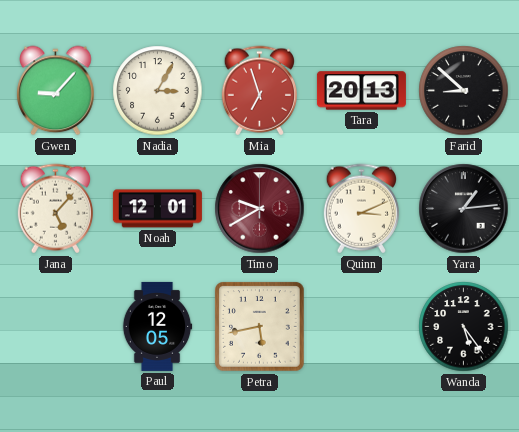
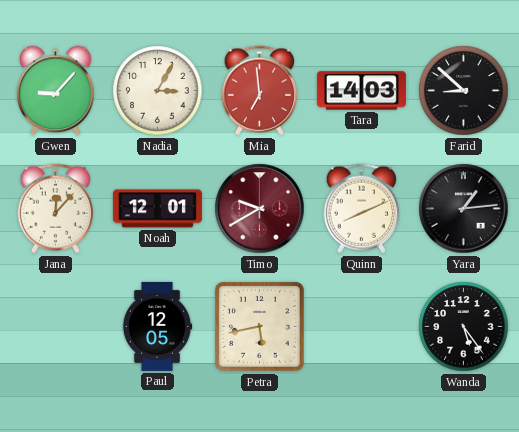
Mia: 6:57 -> 6:59 (259, 91)
Tara: 20:13 -> 14:03 (361, 91)
Jana: 5:07 -> 12:07 (55, 209)
Quinn: 3:11 -> 8:11 (361, 209)
